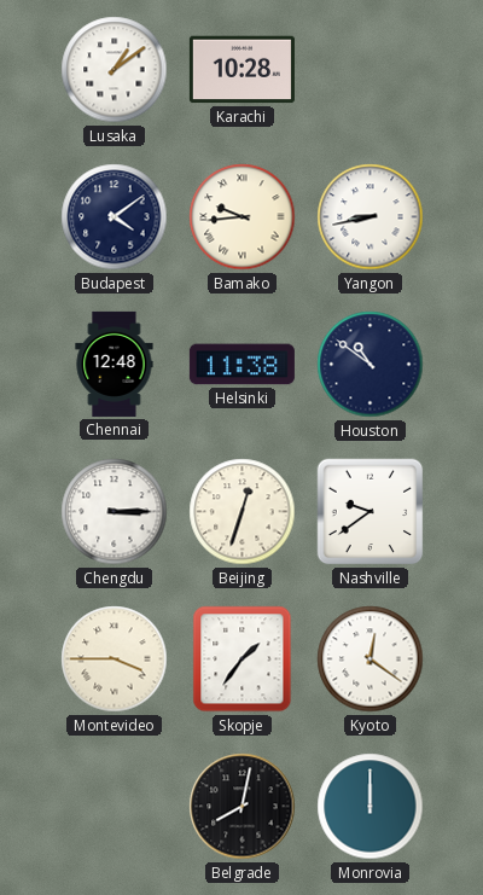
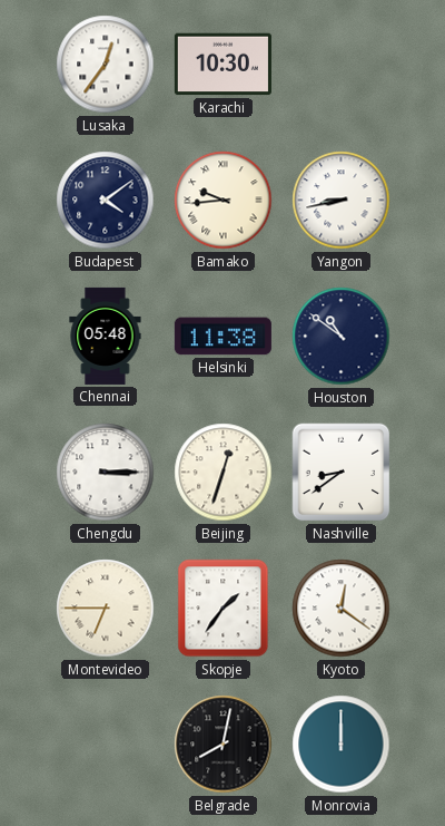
Lusaka: 1:09 -> 12:36 (106, 65)
Karachi: 10:28 -> 10:30 (222, 65)
Chennai: 12:48 -> 05:48 (106, 336)
Nashville: 9:39 -> 8:39 (342, 473)
Montevideo: 3:45 -> 6:45 (106, 609)
